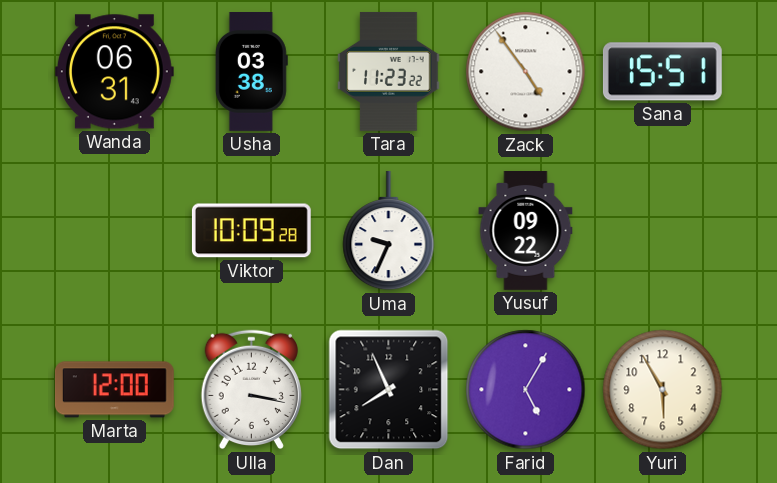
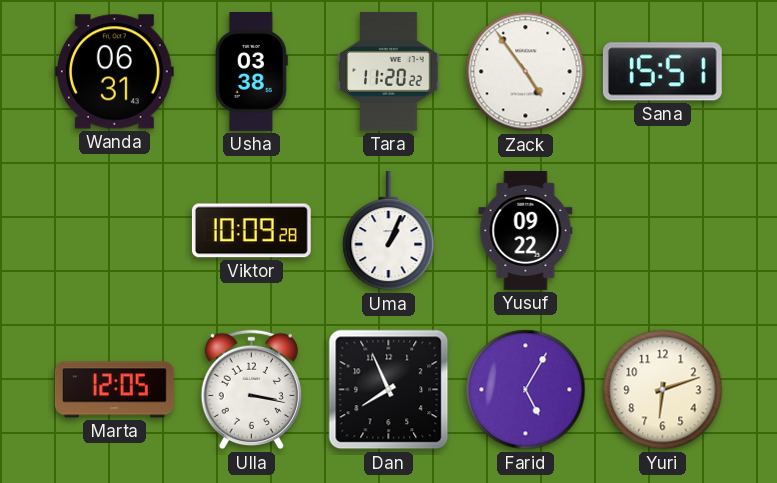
Tara: 11:23 -> 11:20 (389, 71)
Uma: 9:34 -> 1:04 (389, 231)
Marta: 12:00 -> 12:05 (114, 390)
Yuri: 5:55 -> 6:12 (663, 390)
